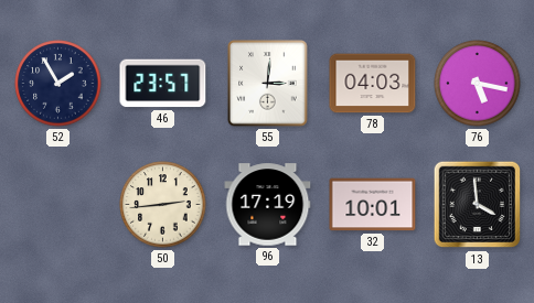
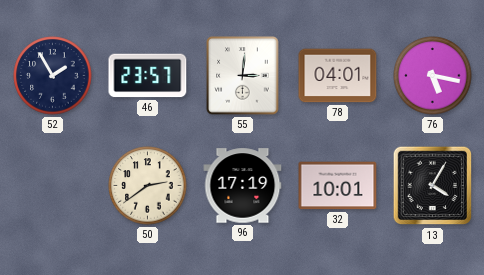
78: 04:03 -> 04:01 (338, 76)
50: 2:44 -> 2:39 (148, 186)
13: 3:59 -> 4:05 (433, 186)
